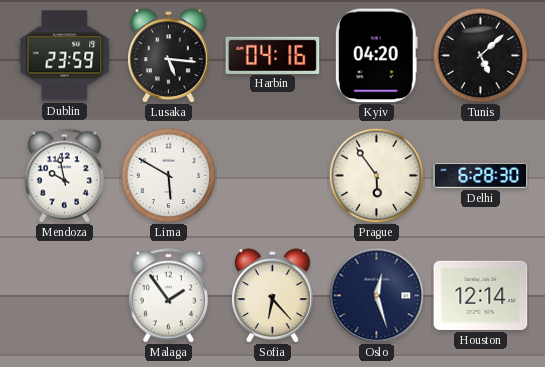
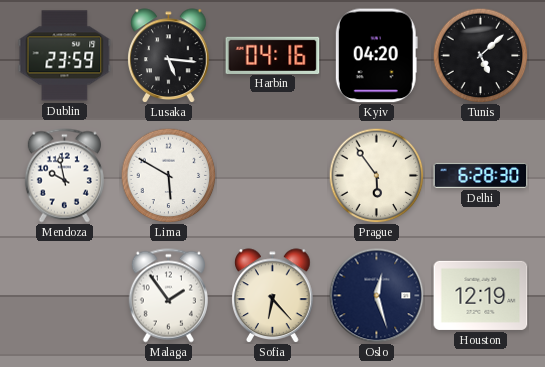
Houston: 12:14 -> 12:19 (481, 295)
